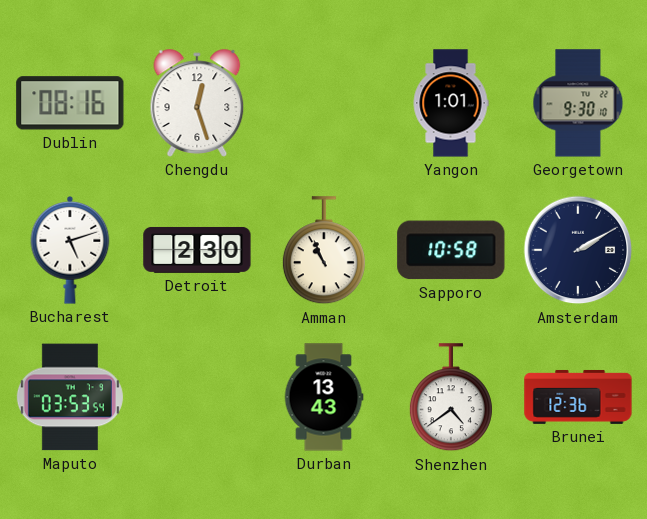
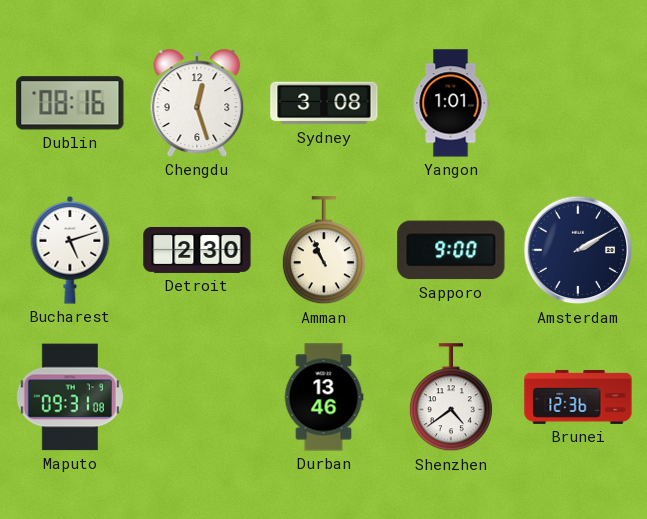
Sydney: none -> 3:08 (324, 103)
Georgetown: 9:30 -> none (578, 103)
Sapporo: 10:58 -> 9:00 (451, 250)
Maputo: 03:53 -> 09:31 (70, 397)
Durban: 13:43 -> 13:46 (324, 397)
